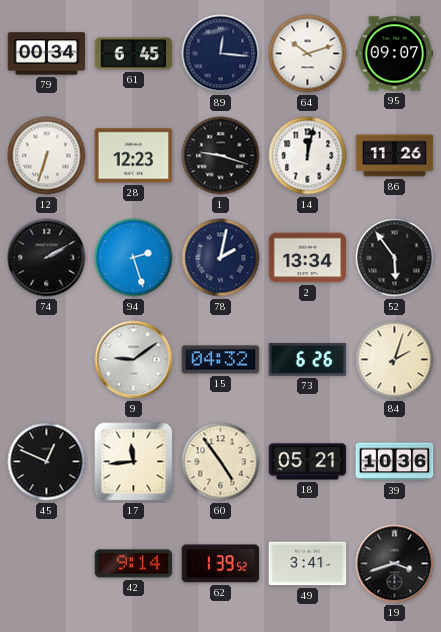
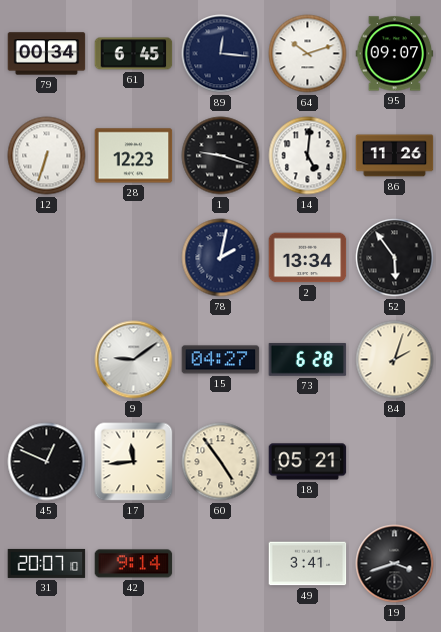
14: 12:02 -> 5:01 (308, 156)
74: 2:10 -> none (47, 258)
94: 2:27 -> none (134, 258)
15: 04:32 -> 04:27 (221, 360)
73: 6:26 -> 6:28 (308, 359)
39: 10:36 -> none (395, 462)
31: none -> 20:07 (47, 563)
62: 1:39 -> none (221, 564)
